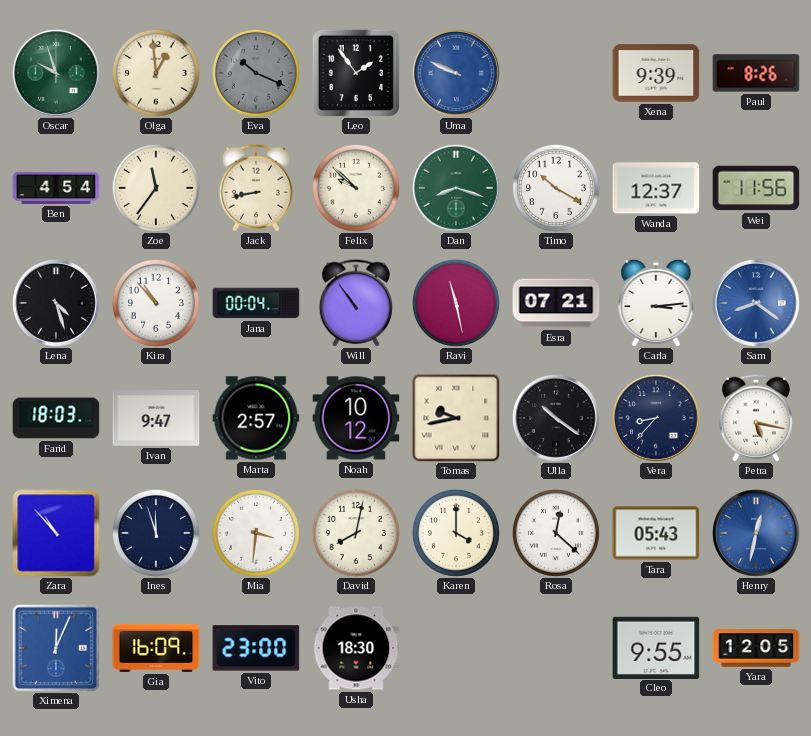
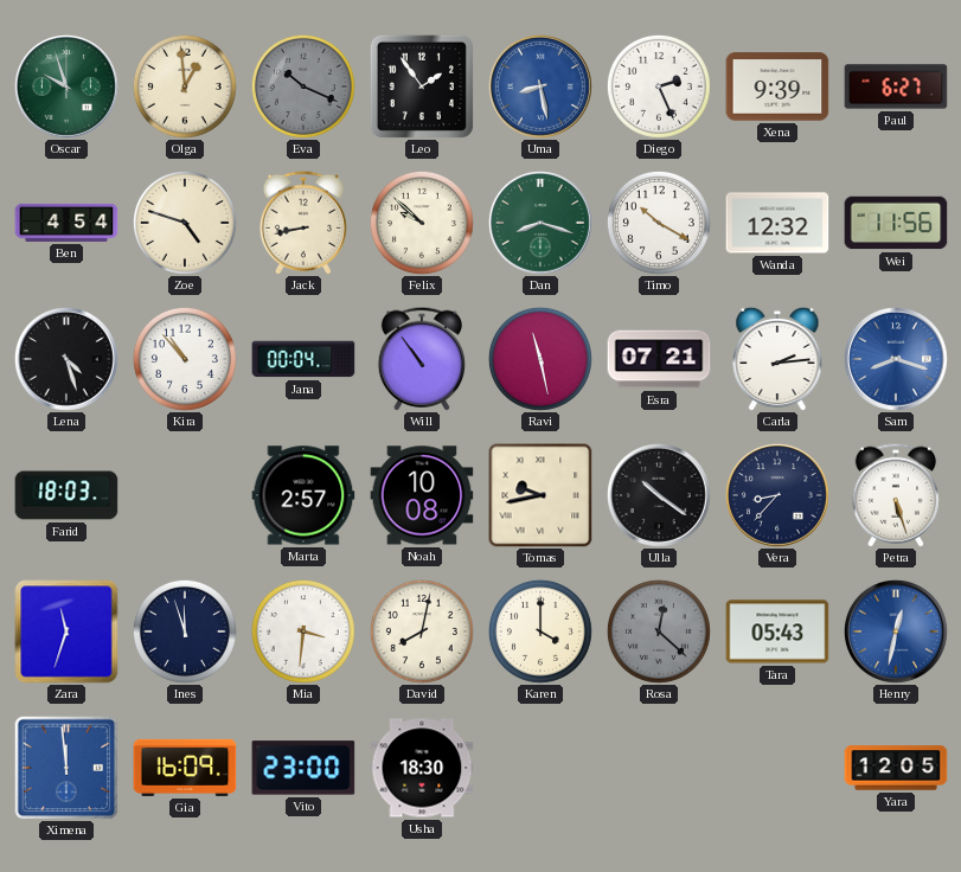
Uma: 9:49 -> 8:28 (540, 86)
Diego: none -> 2:26 (659, 86)
Paul: 8:26 -> 6:27 (896, 86)
Zoe: 11:36 -> 4:48 (185, 223)
Wanda: 12:37 -> 12:32 (777, 223)
Carla: 3:14 -> 2:14 (777, 359)
Sam: 8:21 -> 8:18 (896, 359)
Ivan: 9:47 -> none (156, 418)
Noah: 10:12 -> 10:08 (422, 495)
Petra: 5:17 -> 5:27 (896, 495)
Zara: 10:53 -> 11:33 (66, 631)
Rosa dial: white -> grey (659, 631)
Ximena: 12:04 -> 11:59 (66, 768)
Cleo: 9:55 -> none (656, 647)
